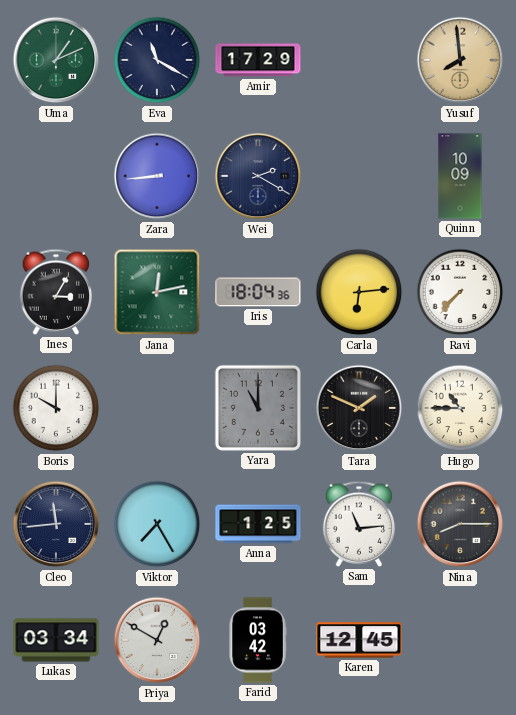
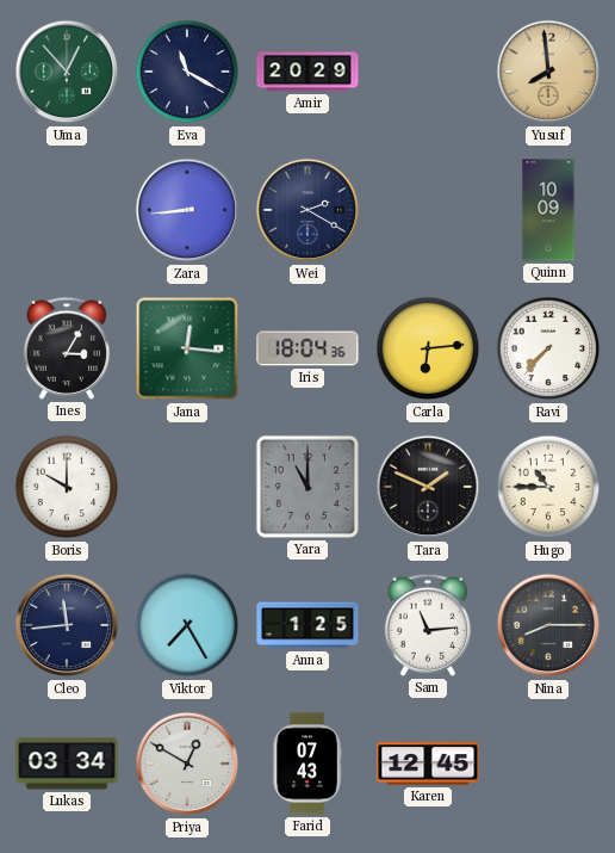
Uma: 1:11 -> 12:53 (67, 72)
Amir: 17:29 -> 20:29 (307, 72)
Jana: 12:13 -> 12:16 (187, 348)
Farid: 03:42 -> 07:43 (307, 764)
